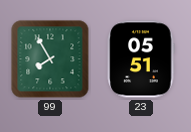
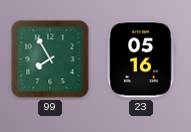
23: 05:51 -> 05:16 (141, 59)
